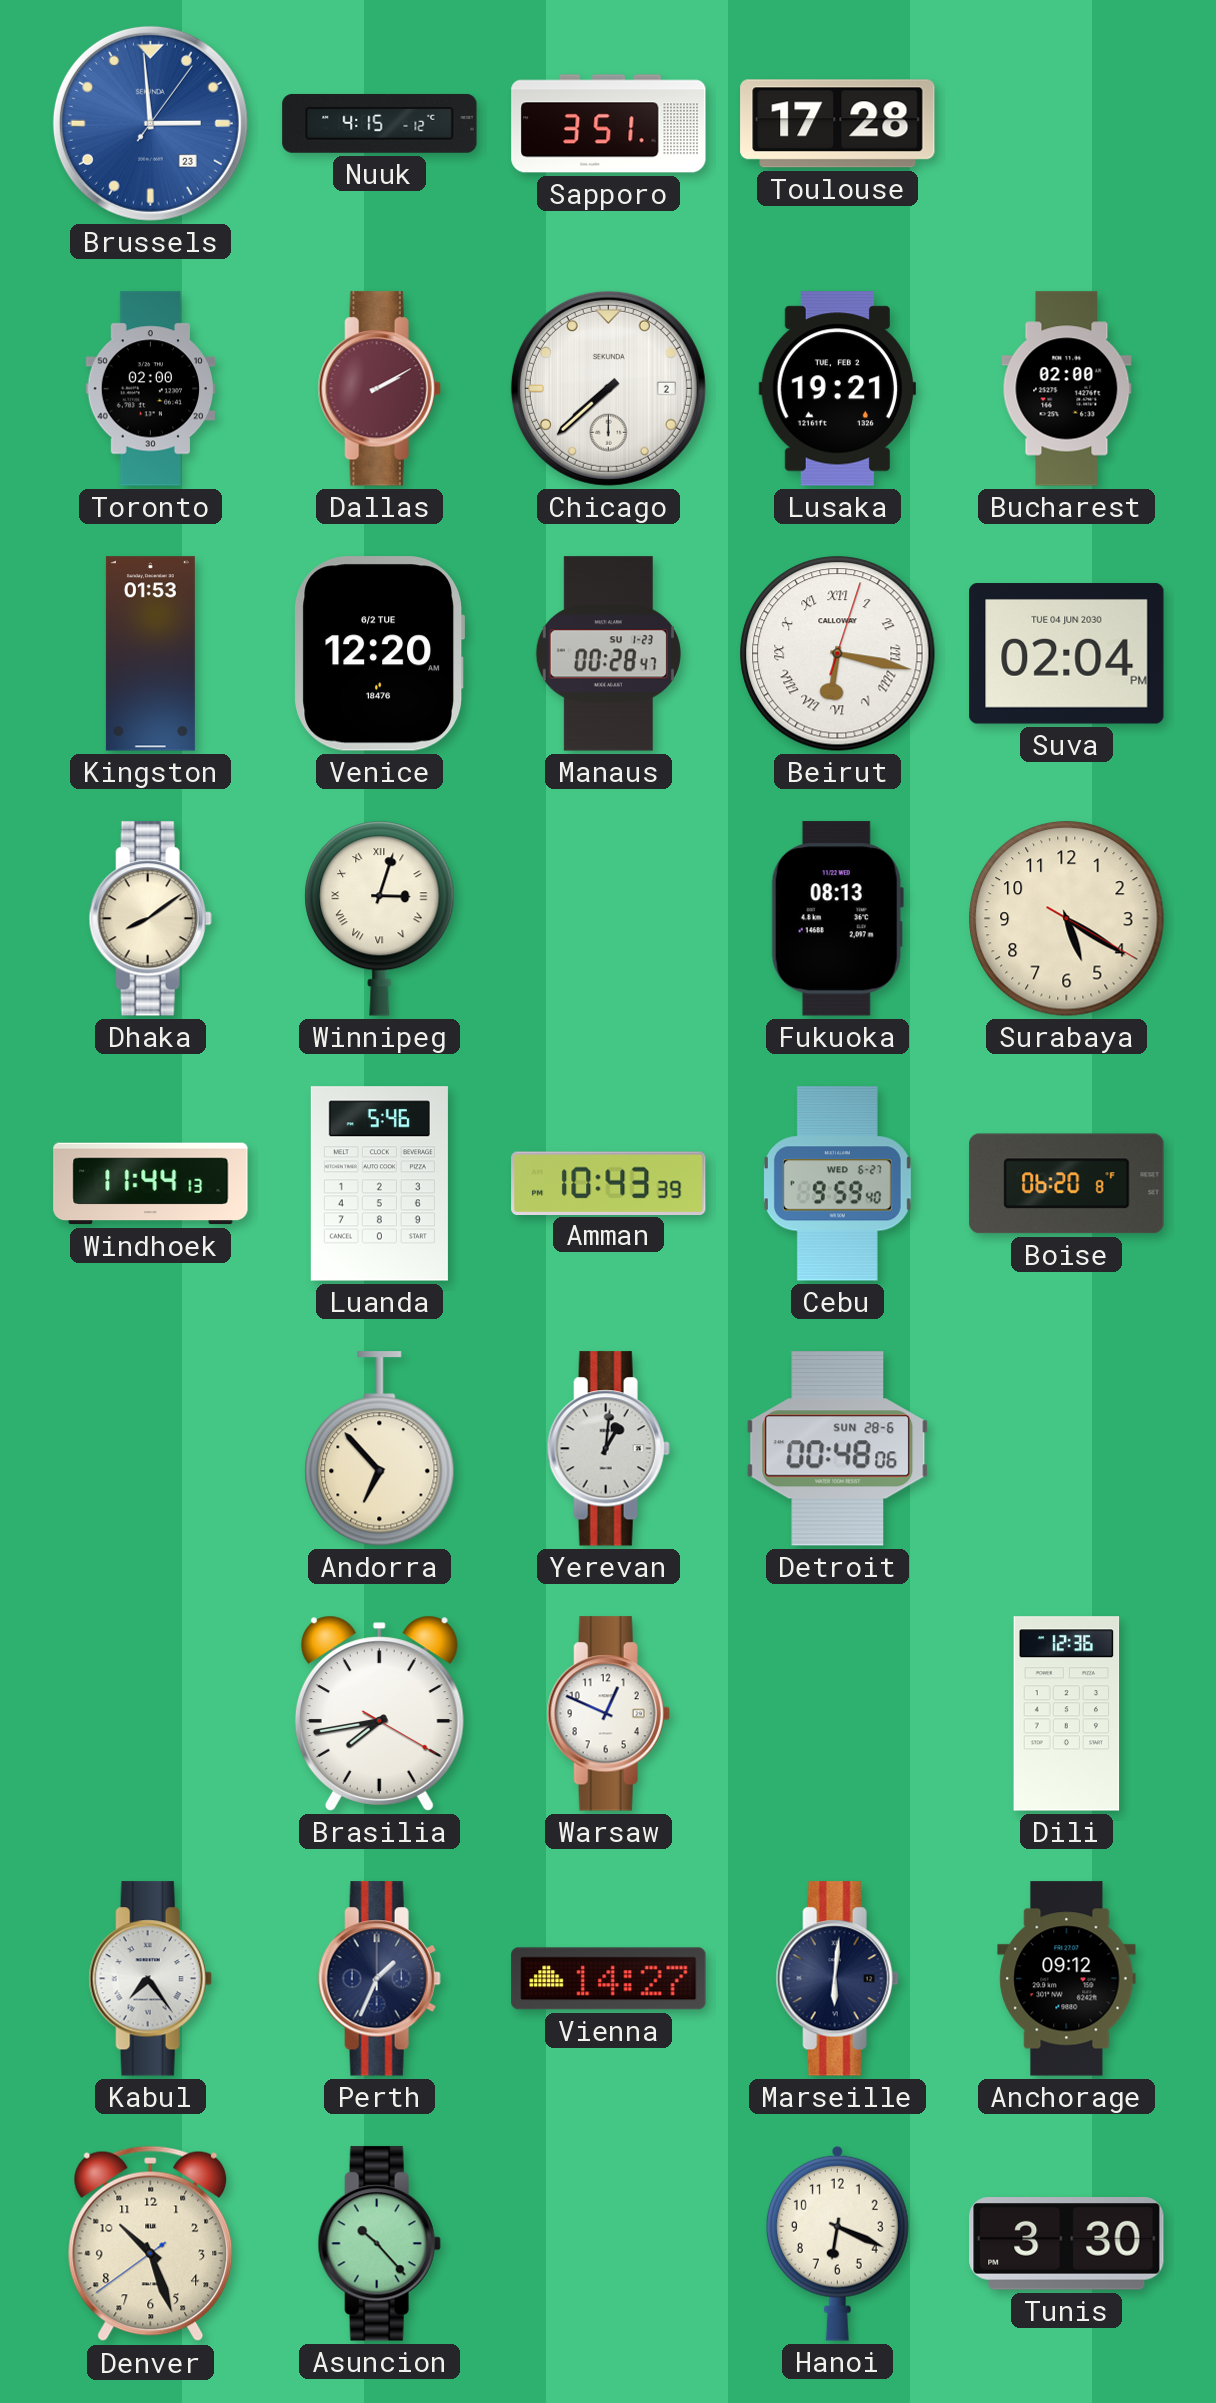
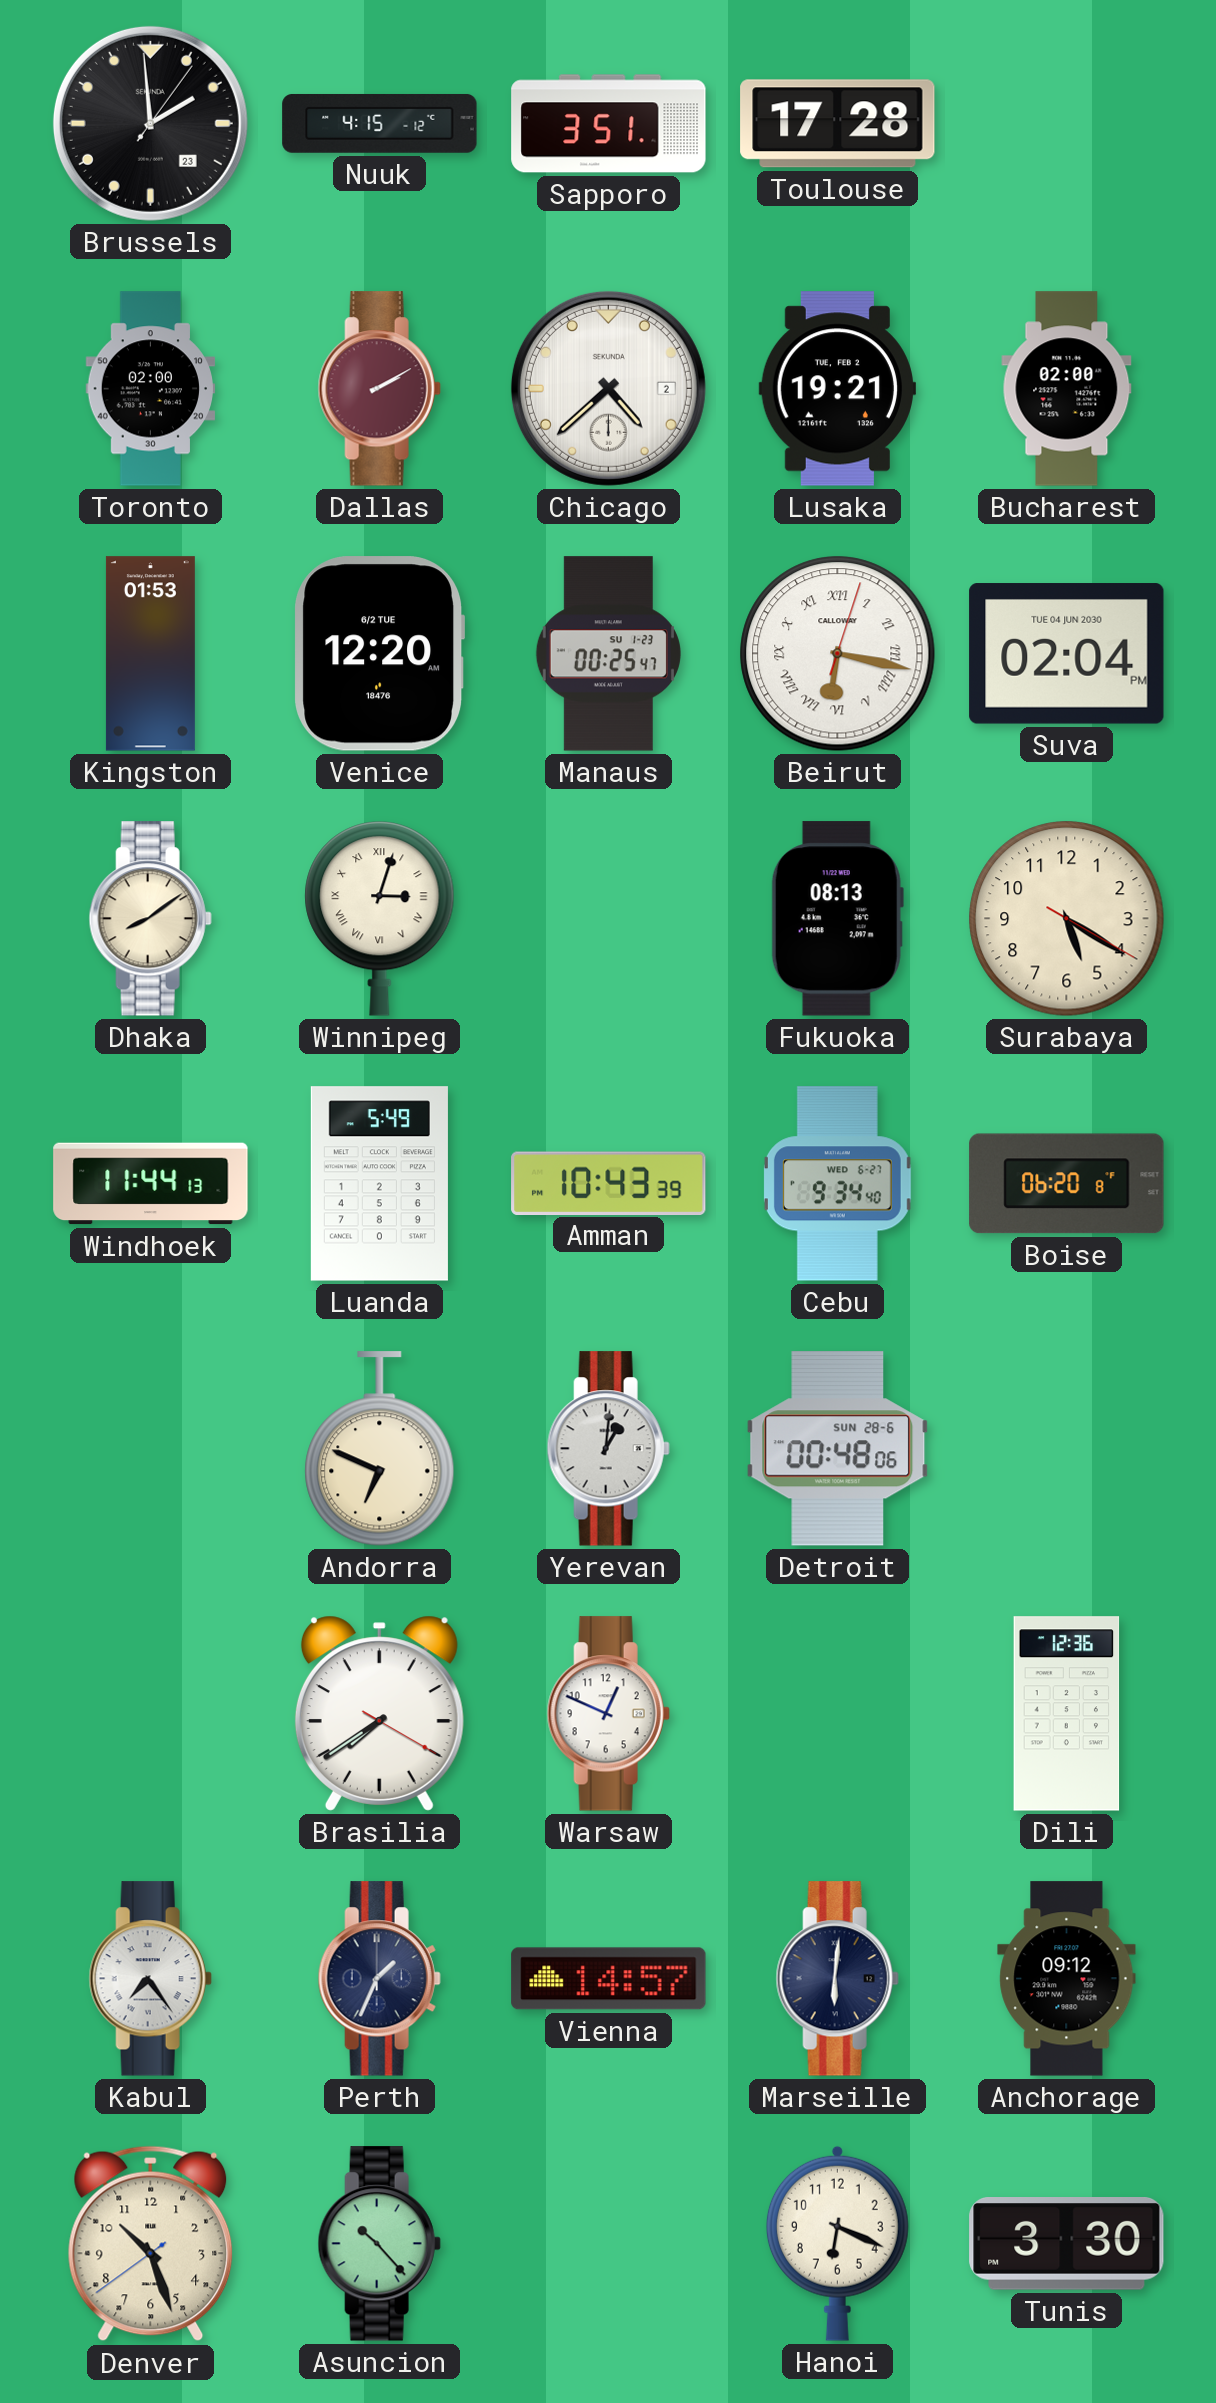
Brussels: 2:59 -> 1:59 (150, 123)
Brussels dial: blue -> black (150, 123)
Chicago: 7:38 -> 4:38 (608, 388)
Manaus: 00:28 -> 00:25 (608, 654)
Luanda: 5:46 -> 5:49 (379, 1184)
Cebu: 9:59 -> 9:34 (837, 1184)
Andorra: 6:53 -> 6:49 (380, 1449)
Brasilia: 7:43 -> 7:39 (379, 1713)
Vienna: 14:27 -> 14:57 (609, 1979)
